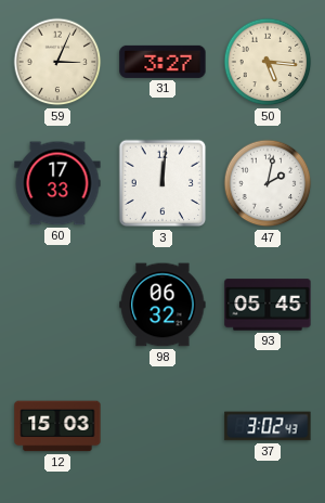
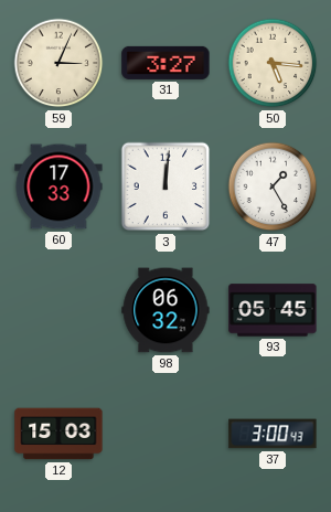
47: 2:02 -> 1:25 (273, 186)
37: 3:02 -> 3:00 (273, 434)
